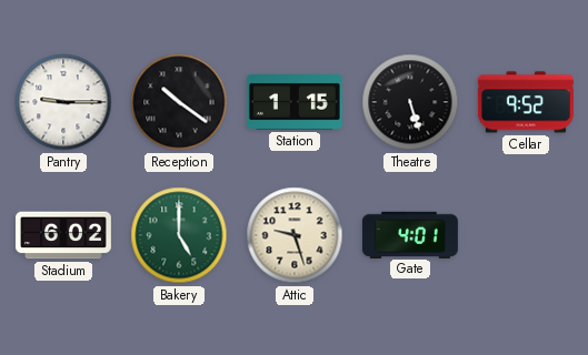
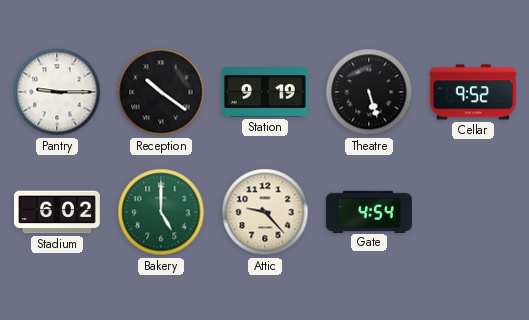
Station: 1:15 -> 9:19 (265, 93)
Attic: 9:27 -> 9:23 (265, 212)
Gate: 4:01 -> 4:54 (369, 211)
